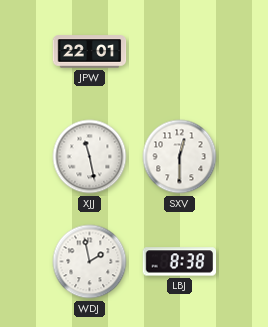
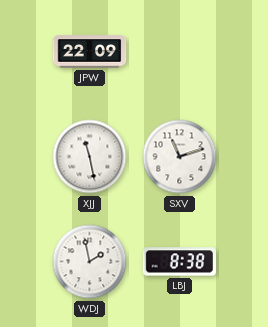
JPW: 22:01 -> 22:09 (90, 52)
SXV: 12:30 -> 11:12 (180, 157)
